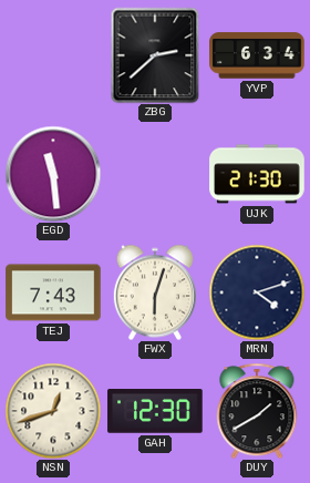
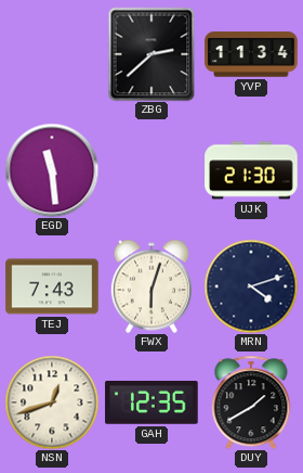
YVP: 6:34 -> 11:34 (251, 54)
GAH: 12:30 -> 12:35 (151, 404)
